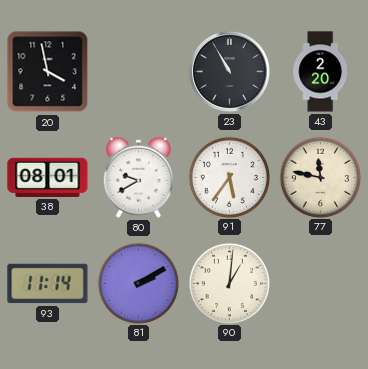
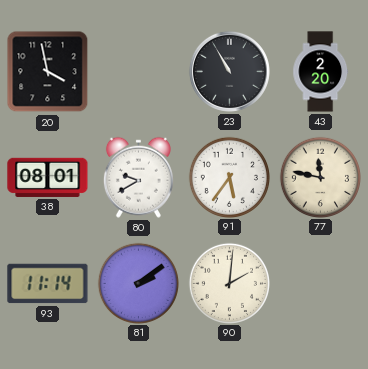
81: 2:10 -> 2:09 (138, 283)
90: 1:01 -> 2:01 (229, 283)
